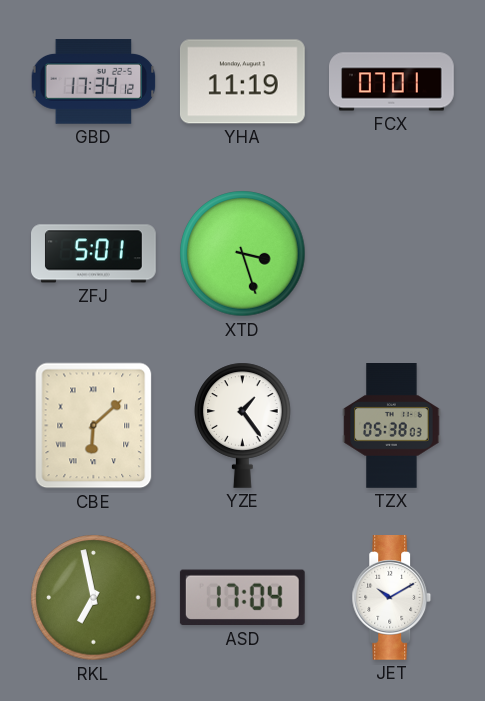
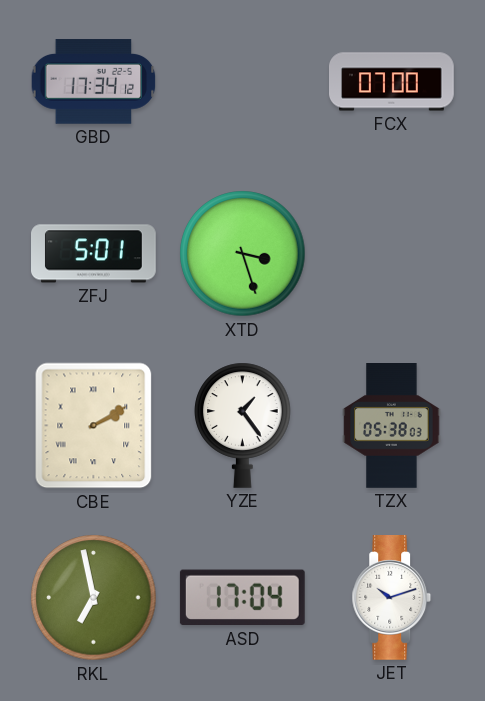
YHA: 11:19 -> none (242, 82)
FCX: 07:01 -> 07:00 (392, 82)
CBE: 6:08 -> 2:10 (94, 426)
JET: 10:10 -> 10:12 (392, 598)
